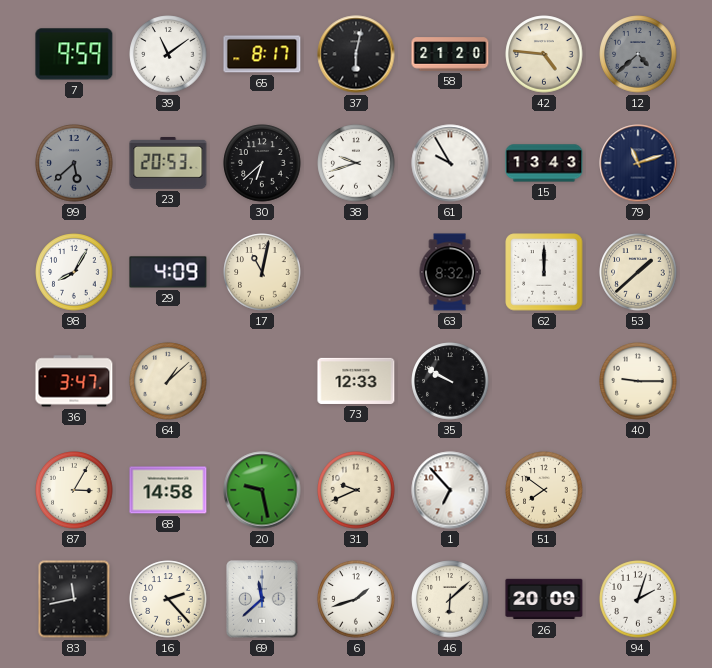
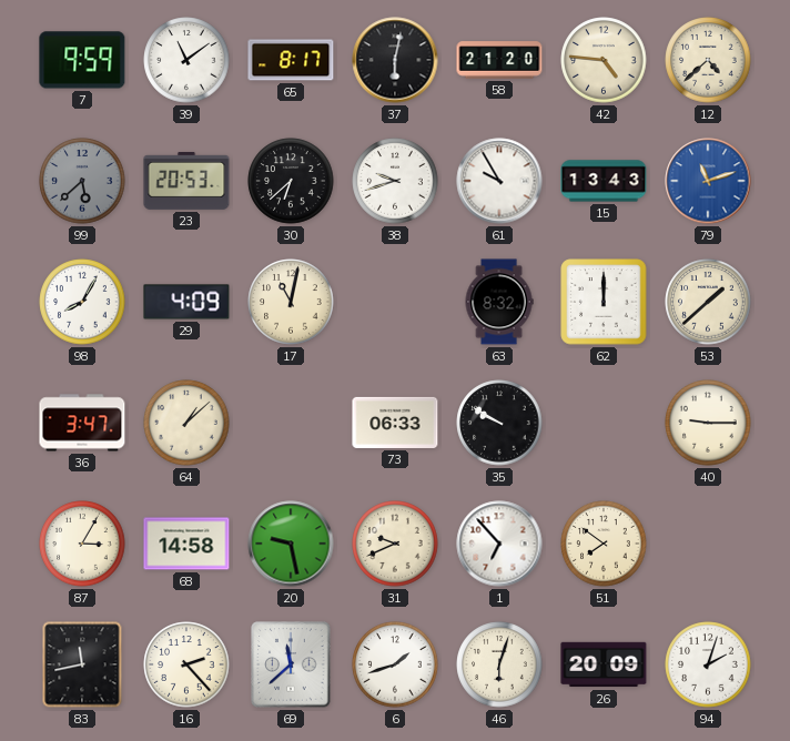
12 dial: grey -> cream (708, 60)
79 dial: navy -> blue (708, 181)
73: 12:33 -> 06:33 (395, 423)
46: 6:08 -> 6:03 (499, 664)
